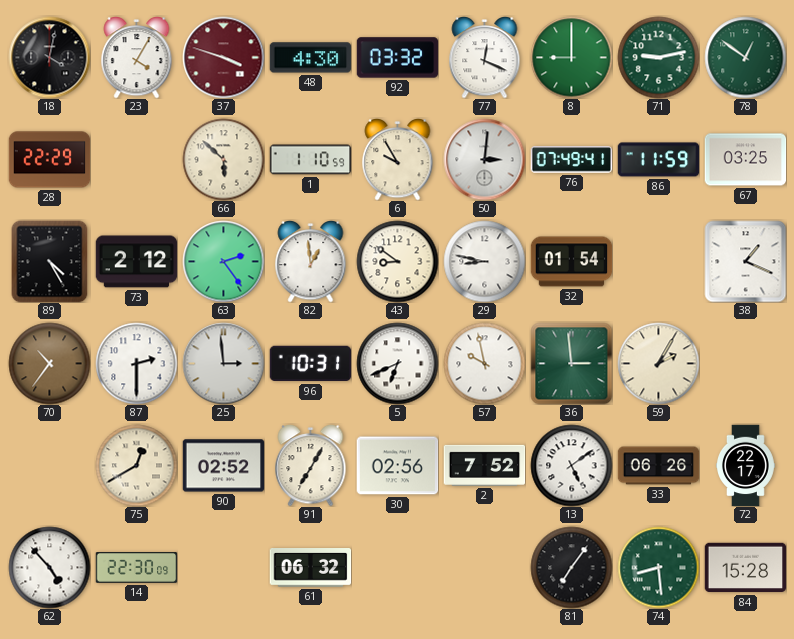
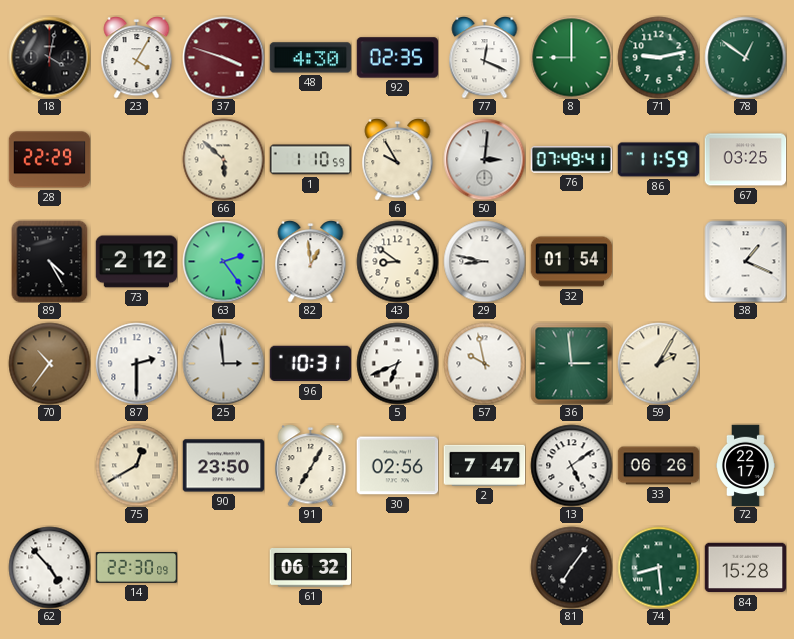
92: 03:32 -> 02:35 (397, 58)
90: 02:52 -> 23:50 (223, 466)
2: 7:52 -> 7:47 (484, 465)
